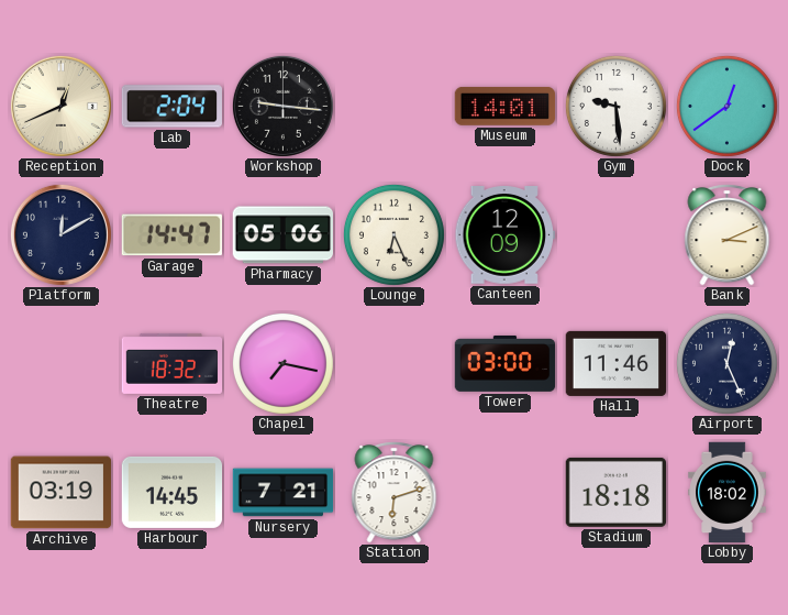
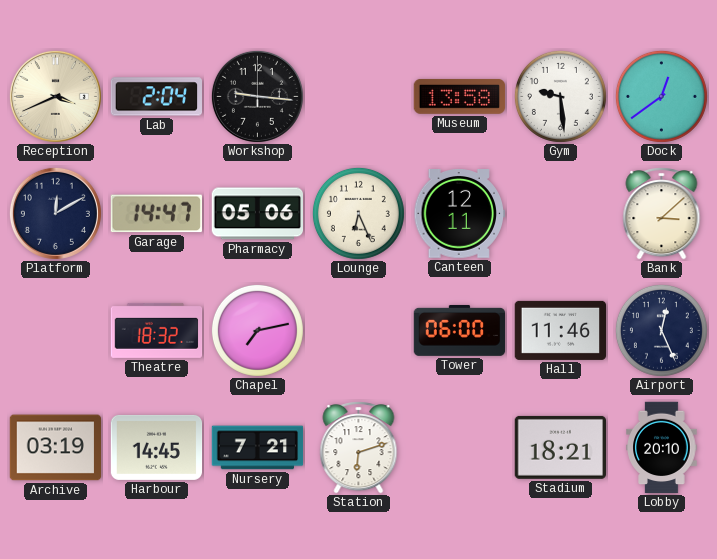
Reception: 12:41 -> 3:41 (55, 96)
Museum: 14:01 -> 13:58 (460, 96)
Canteen: 12:09 -> 12:11 (460, 214)
Bank: 3:11 -> 3:08 (662, 214)
Chapel: 7:17 -> 7:13 (257, 330)
Tower: 03:00 -> 06:00 (460, 330)
Stadium: 18:18 -> 18:21 (560, 447)
Lobby: 18:02 -> 20:10 (662, 448)
